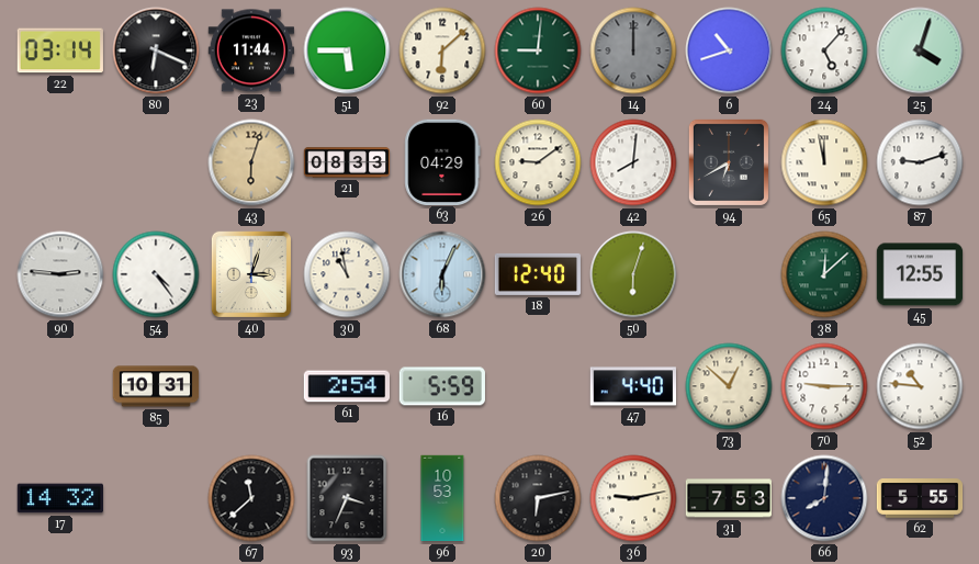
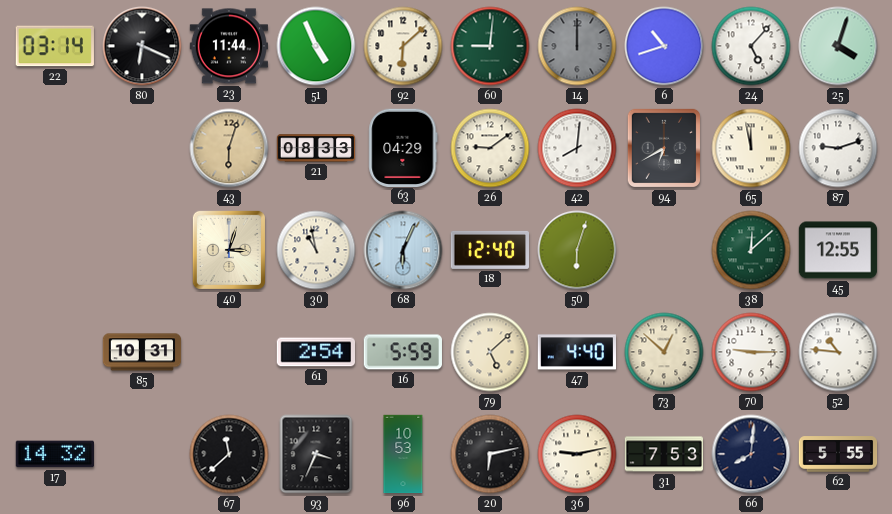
51: 5:45 -> 4:56 (316, 46)
90: 2:46 -> none (60, 274)
54: 4:24 -> none (156, 274)
79: none -> 5:08 (490, 352)
